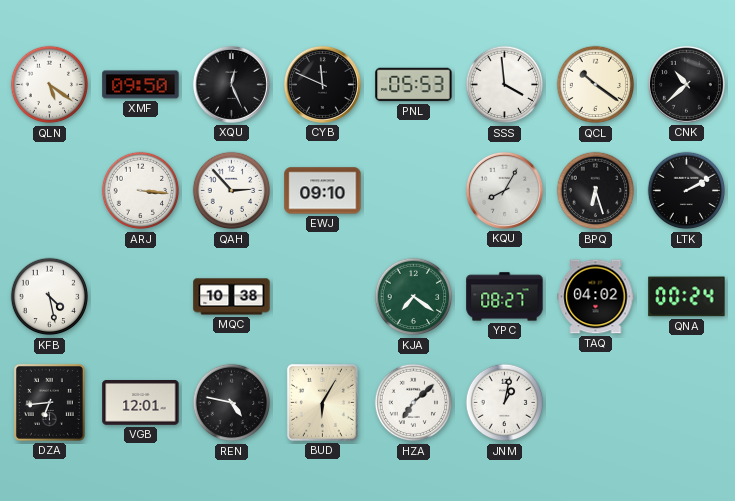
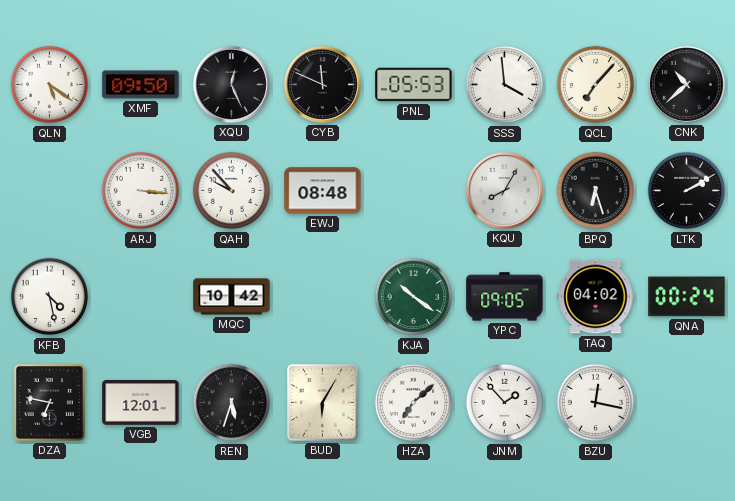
QCL: 10:21 -> 7:07 (596, 85)
QAH: 2:53 -> 9:53 (232, 191)
EWJ: 09:10 -> 08:48 (323, 191)
MQC: 10:38 -> 10:42 (232, 297)
KJA: 7:21 -> 10:21 (414, 297)
YPC: 08:27 -> 09:05 (505, 297)
DZA: 6:44 -> 6:47 (49, 402)
REN: 4:47 -> 5:33 (232, 403)
JNM: 1:02 -> 1:53 (505, 403)
BZU: none -> 12:17 (596, 403)
